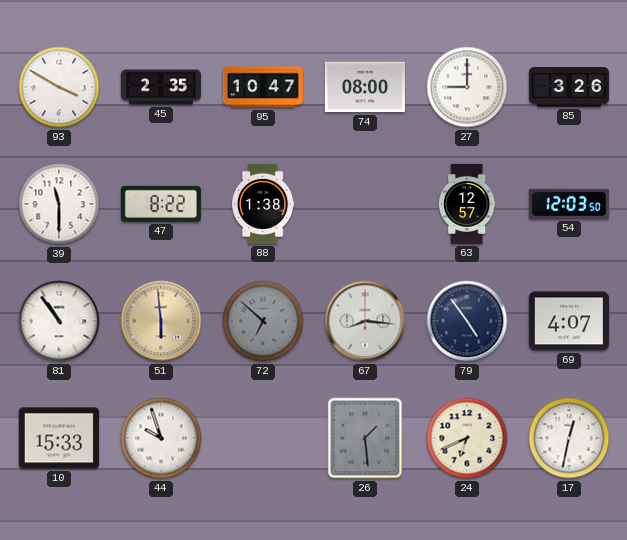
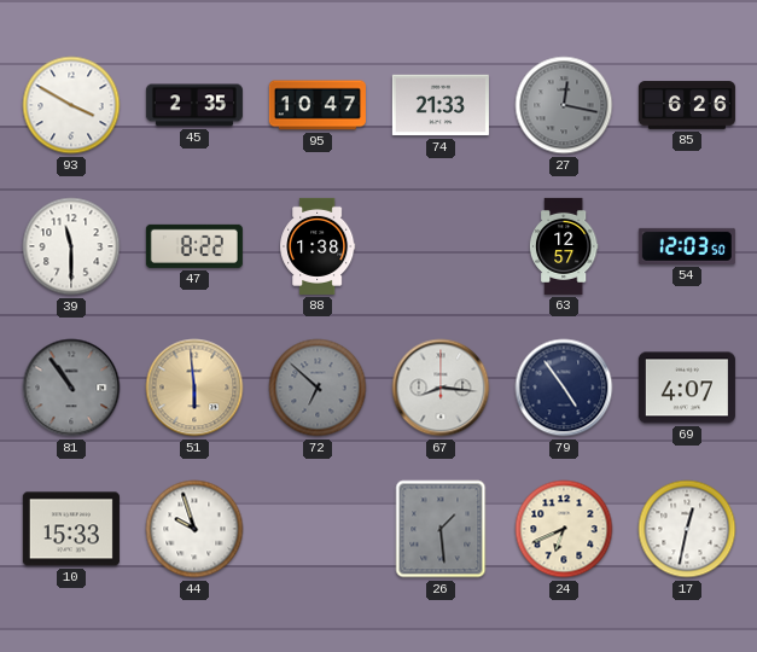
74: 08:00 -> 21:33 (441, 105)
27: 9:00 -> 12:17 (564, 105)
27 dial: white -> grey (564, 105)
85: 3:26 -> 6:26 (687, 105)
81 dial: white -> grey (71, 388)
